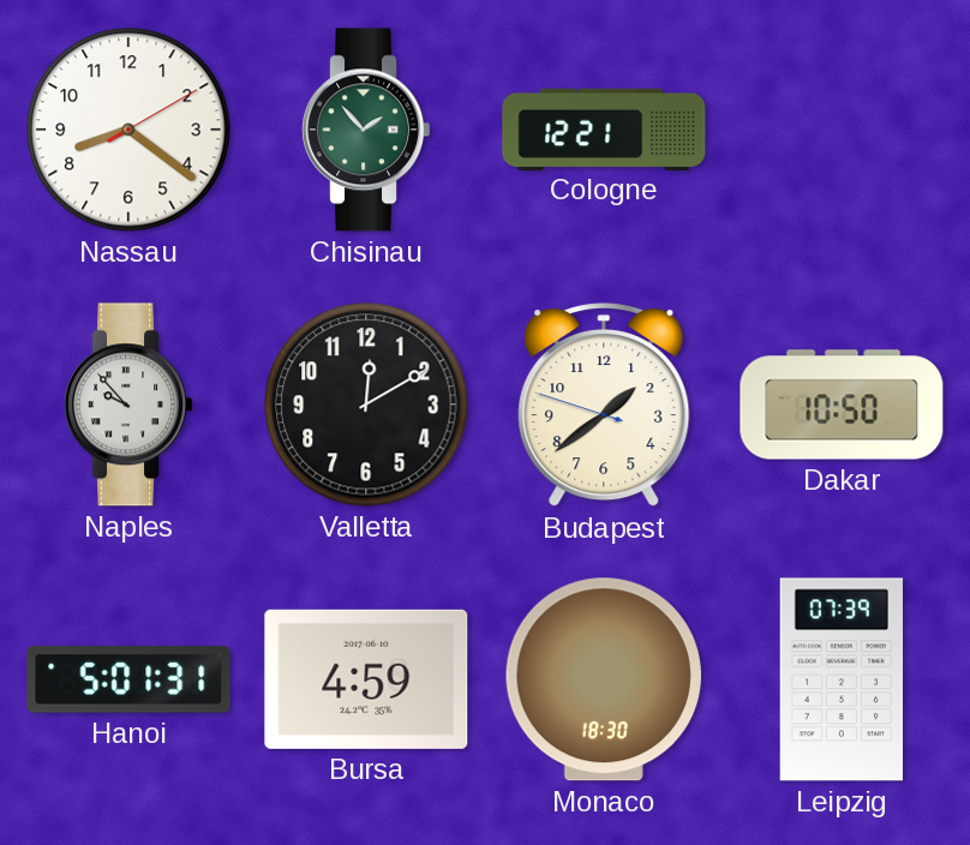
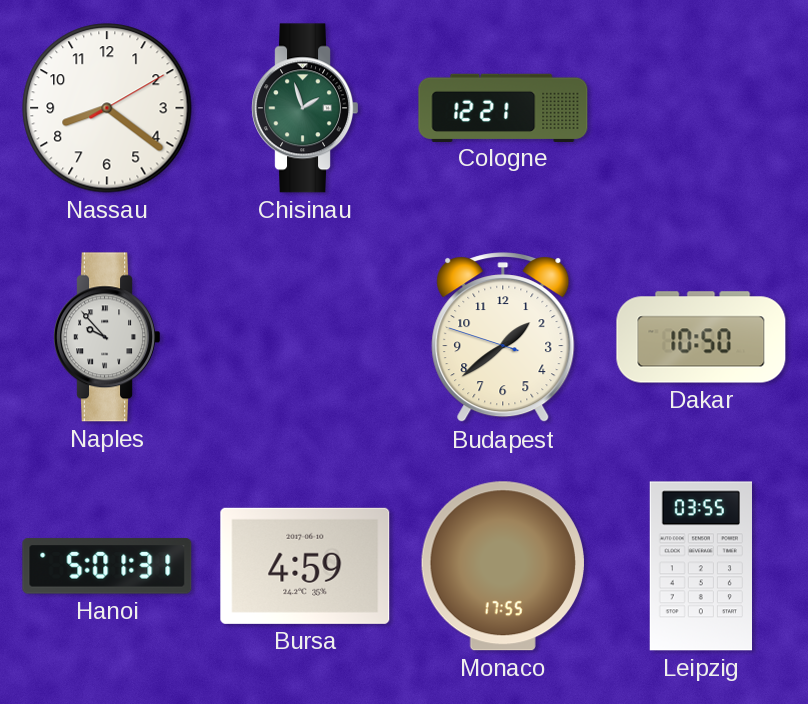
Chisinau: 1:53 -> 1:57 (304, 108)
Valletta: 12:10 -> none (366, 404)
Monaco: 18:30 -> 17:55 (503, 566)
Leipzig: 07:39 -> 03:55 (700, 566)
